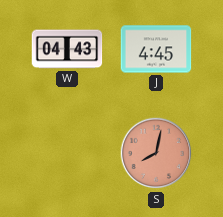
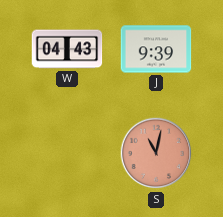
J: 4:45 -> 9:39 (156, 49)
S: 8:02 -> 11:02 (156, 153)
